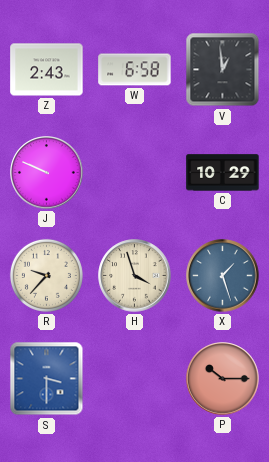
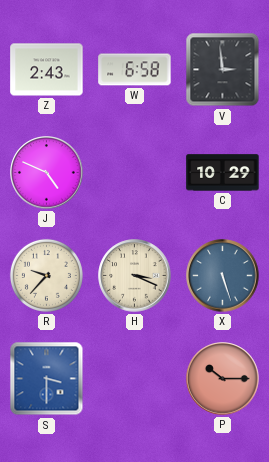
V: 12:59 -> 2:59 (223, 70)
J: 9:49 -> 4:49 (47, 173)
H: 3:57 -> 3:19 (135, 276)
X: 1:27 -> 5:27 (223, 276)
